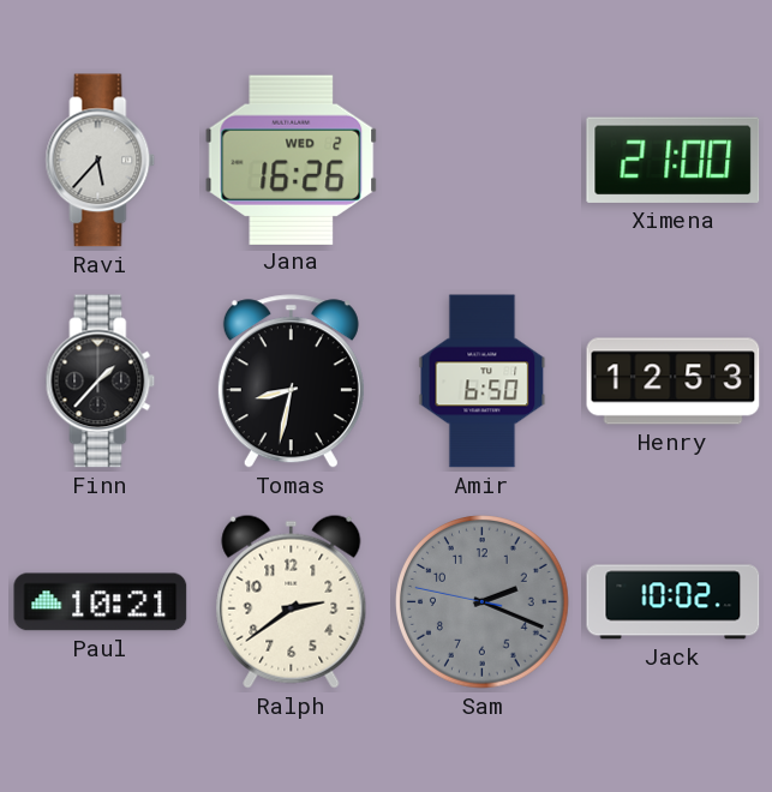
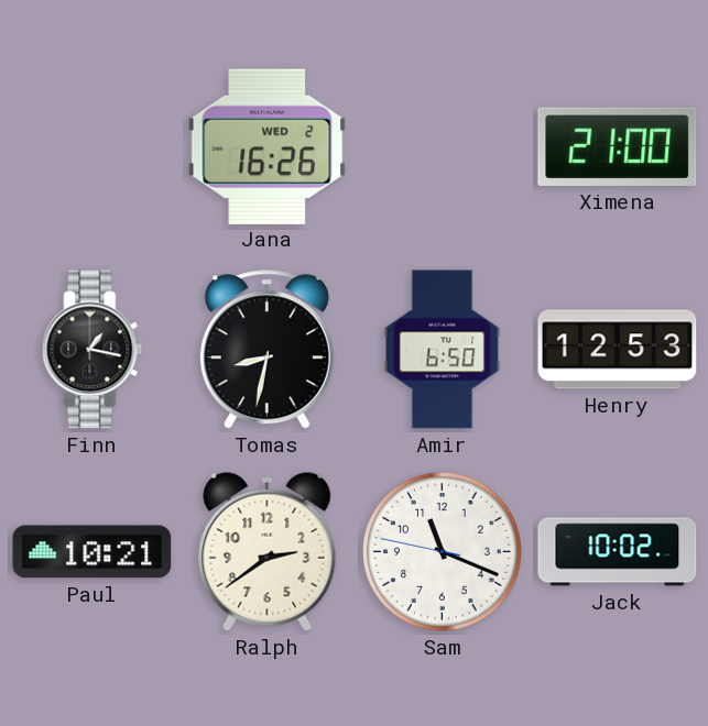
Ravi: 5:37 -> none (101, 161)
Finn: 1:37 -> 1:17 (92, 350)
Sam: 2:18 -> 11:18 (443, 552)
Sam dial: grey -> white (443, 552)
